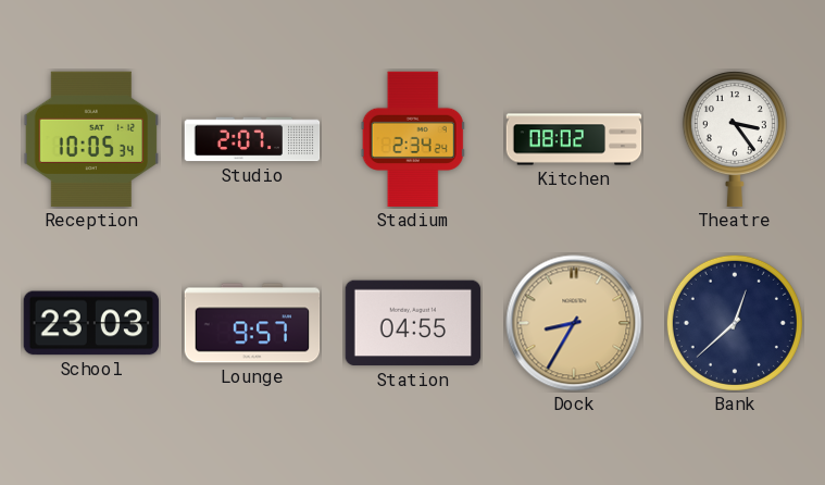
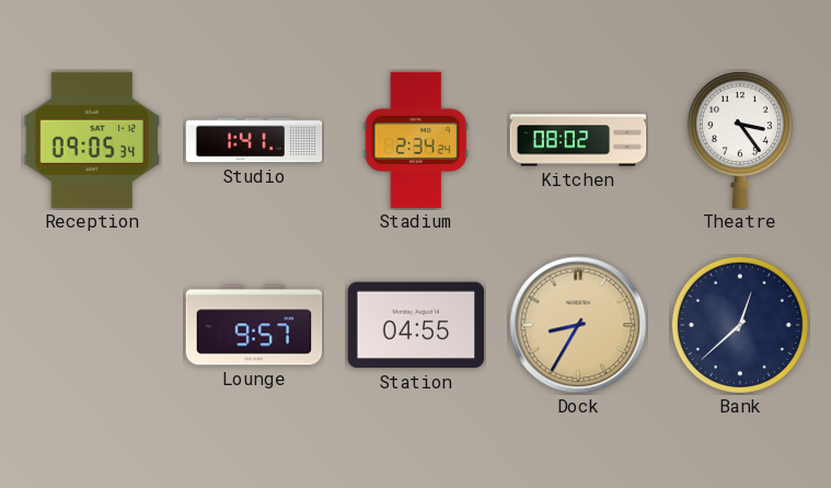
Reception: 10:05 -> 09:05 (92, 140)
Studio: 2:07 -> 1:41 (254, 140)
School: 23:03 -> none (91, 323)
